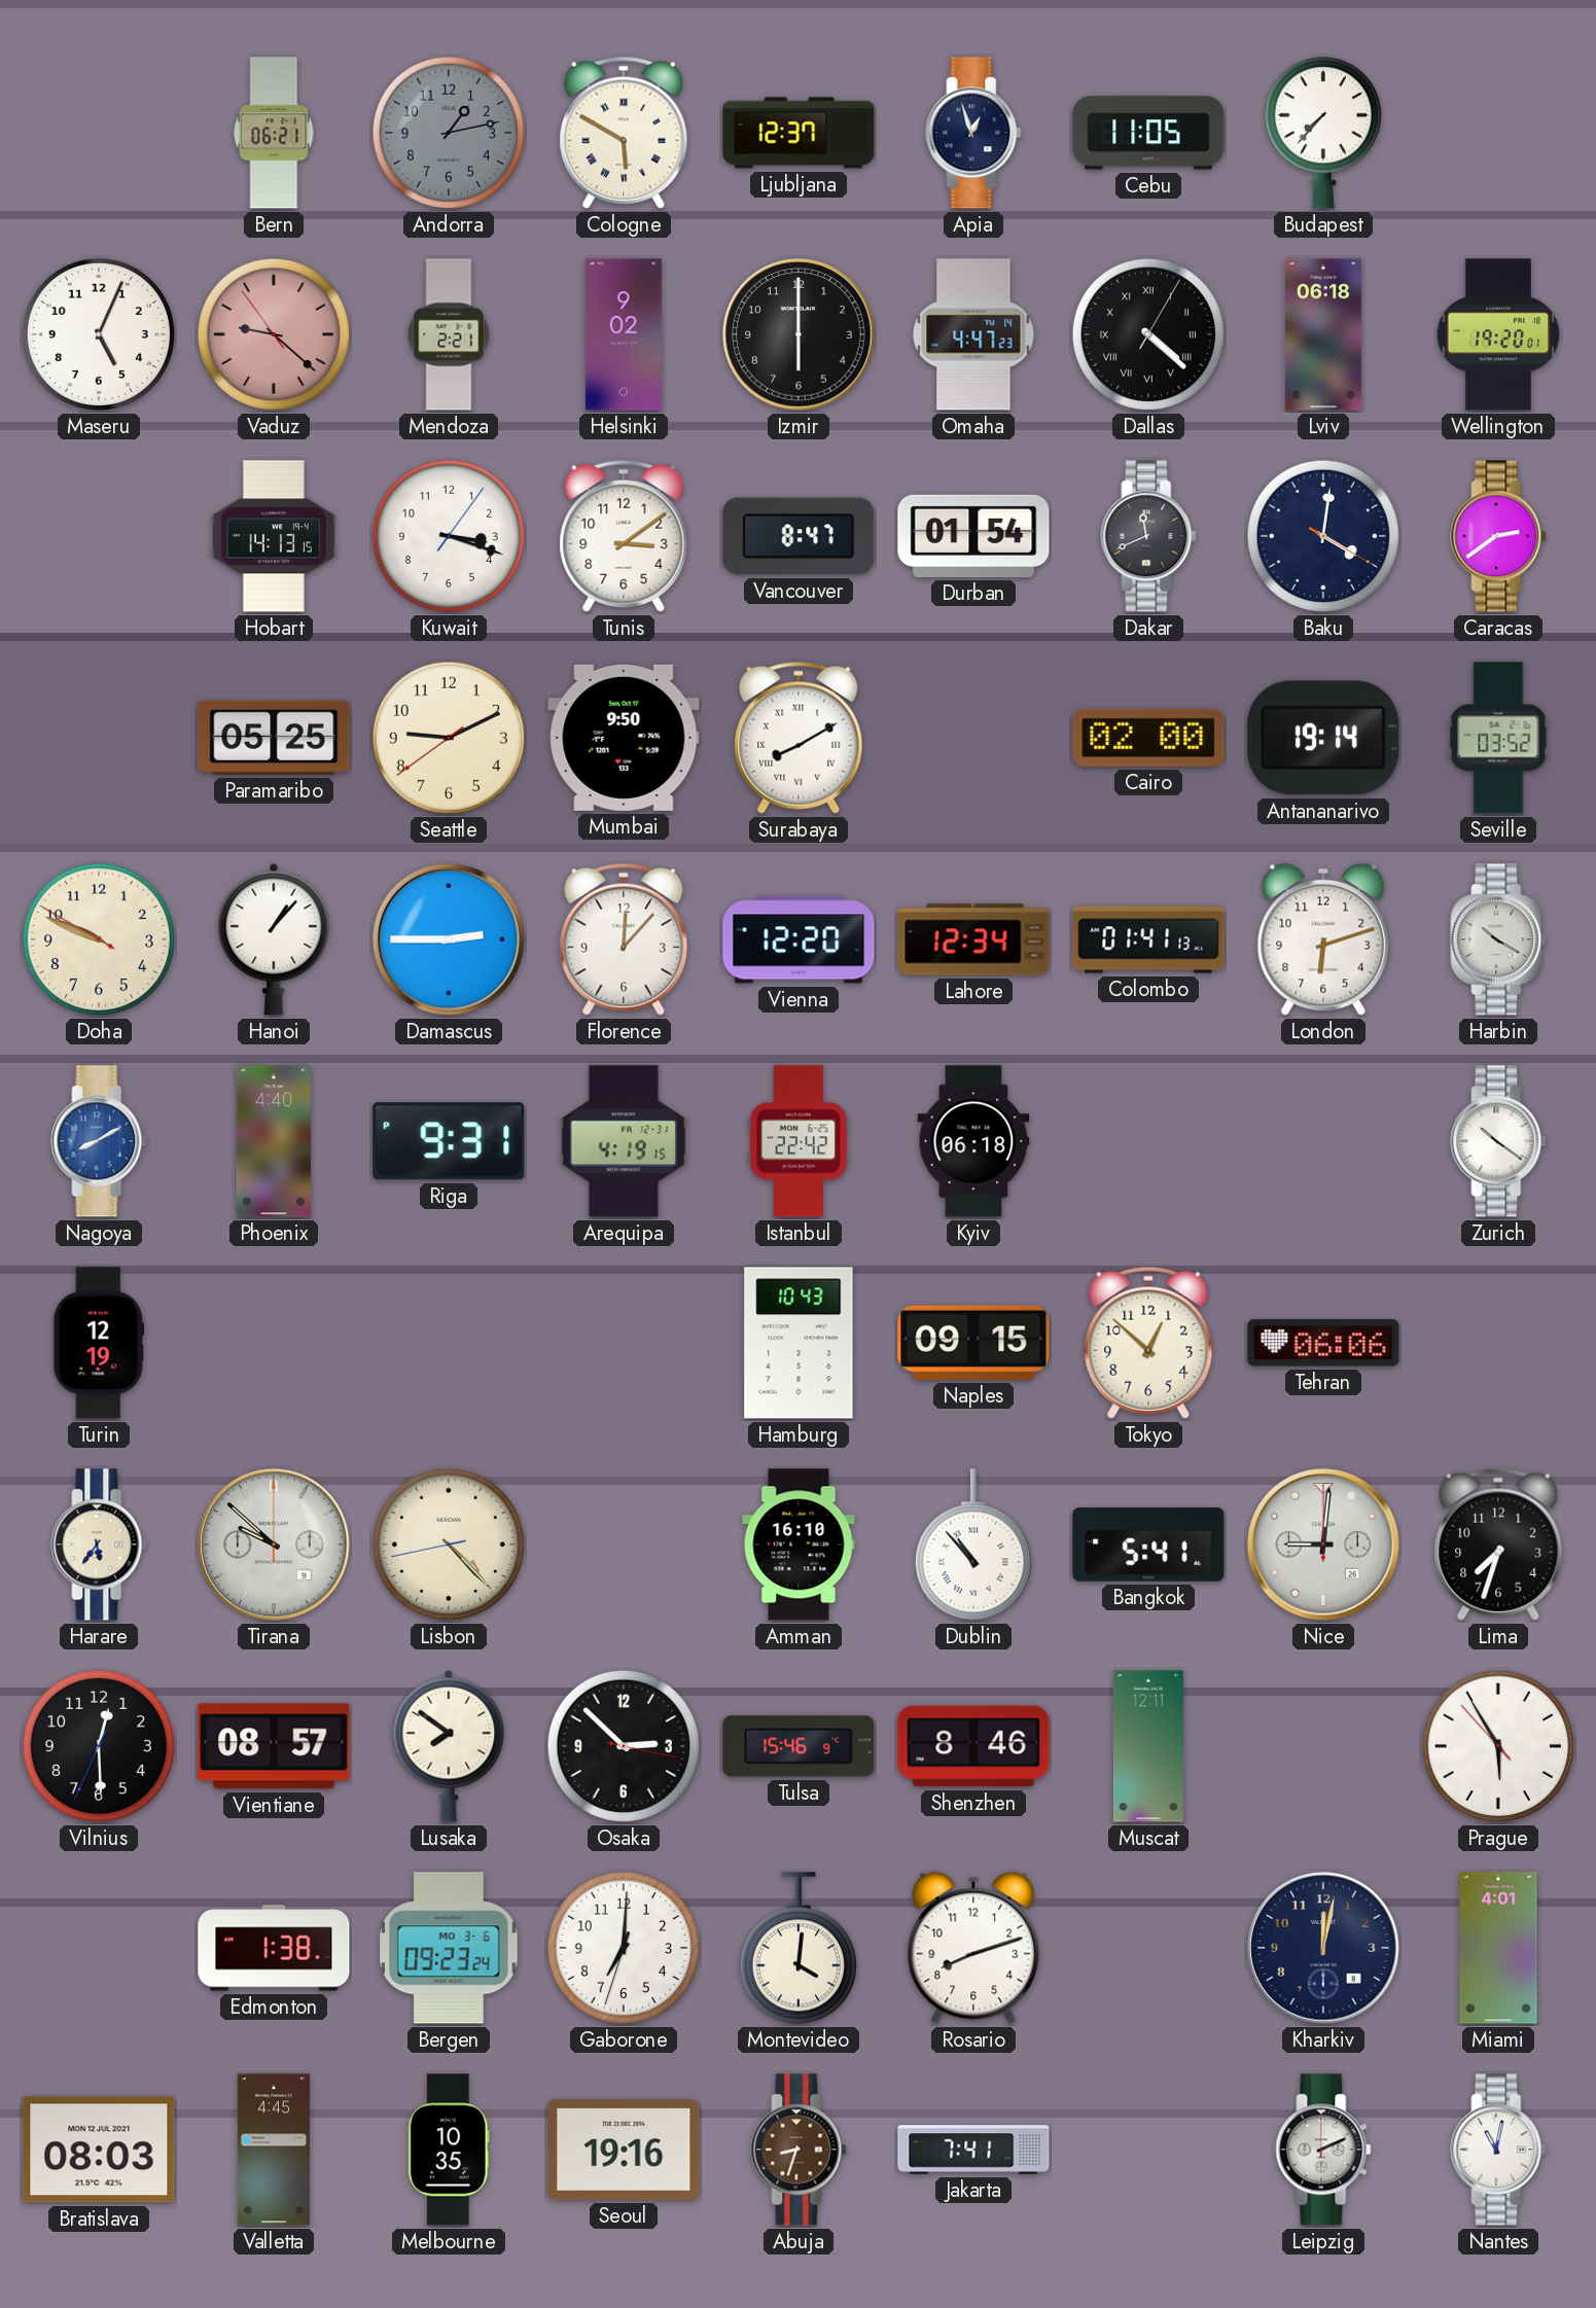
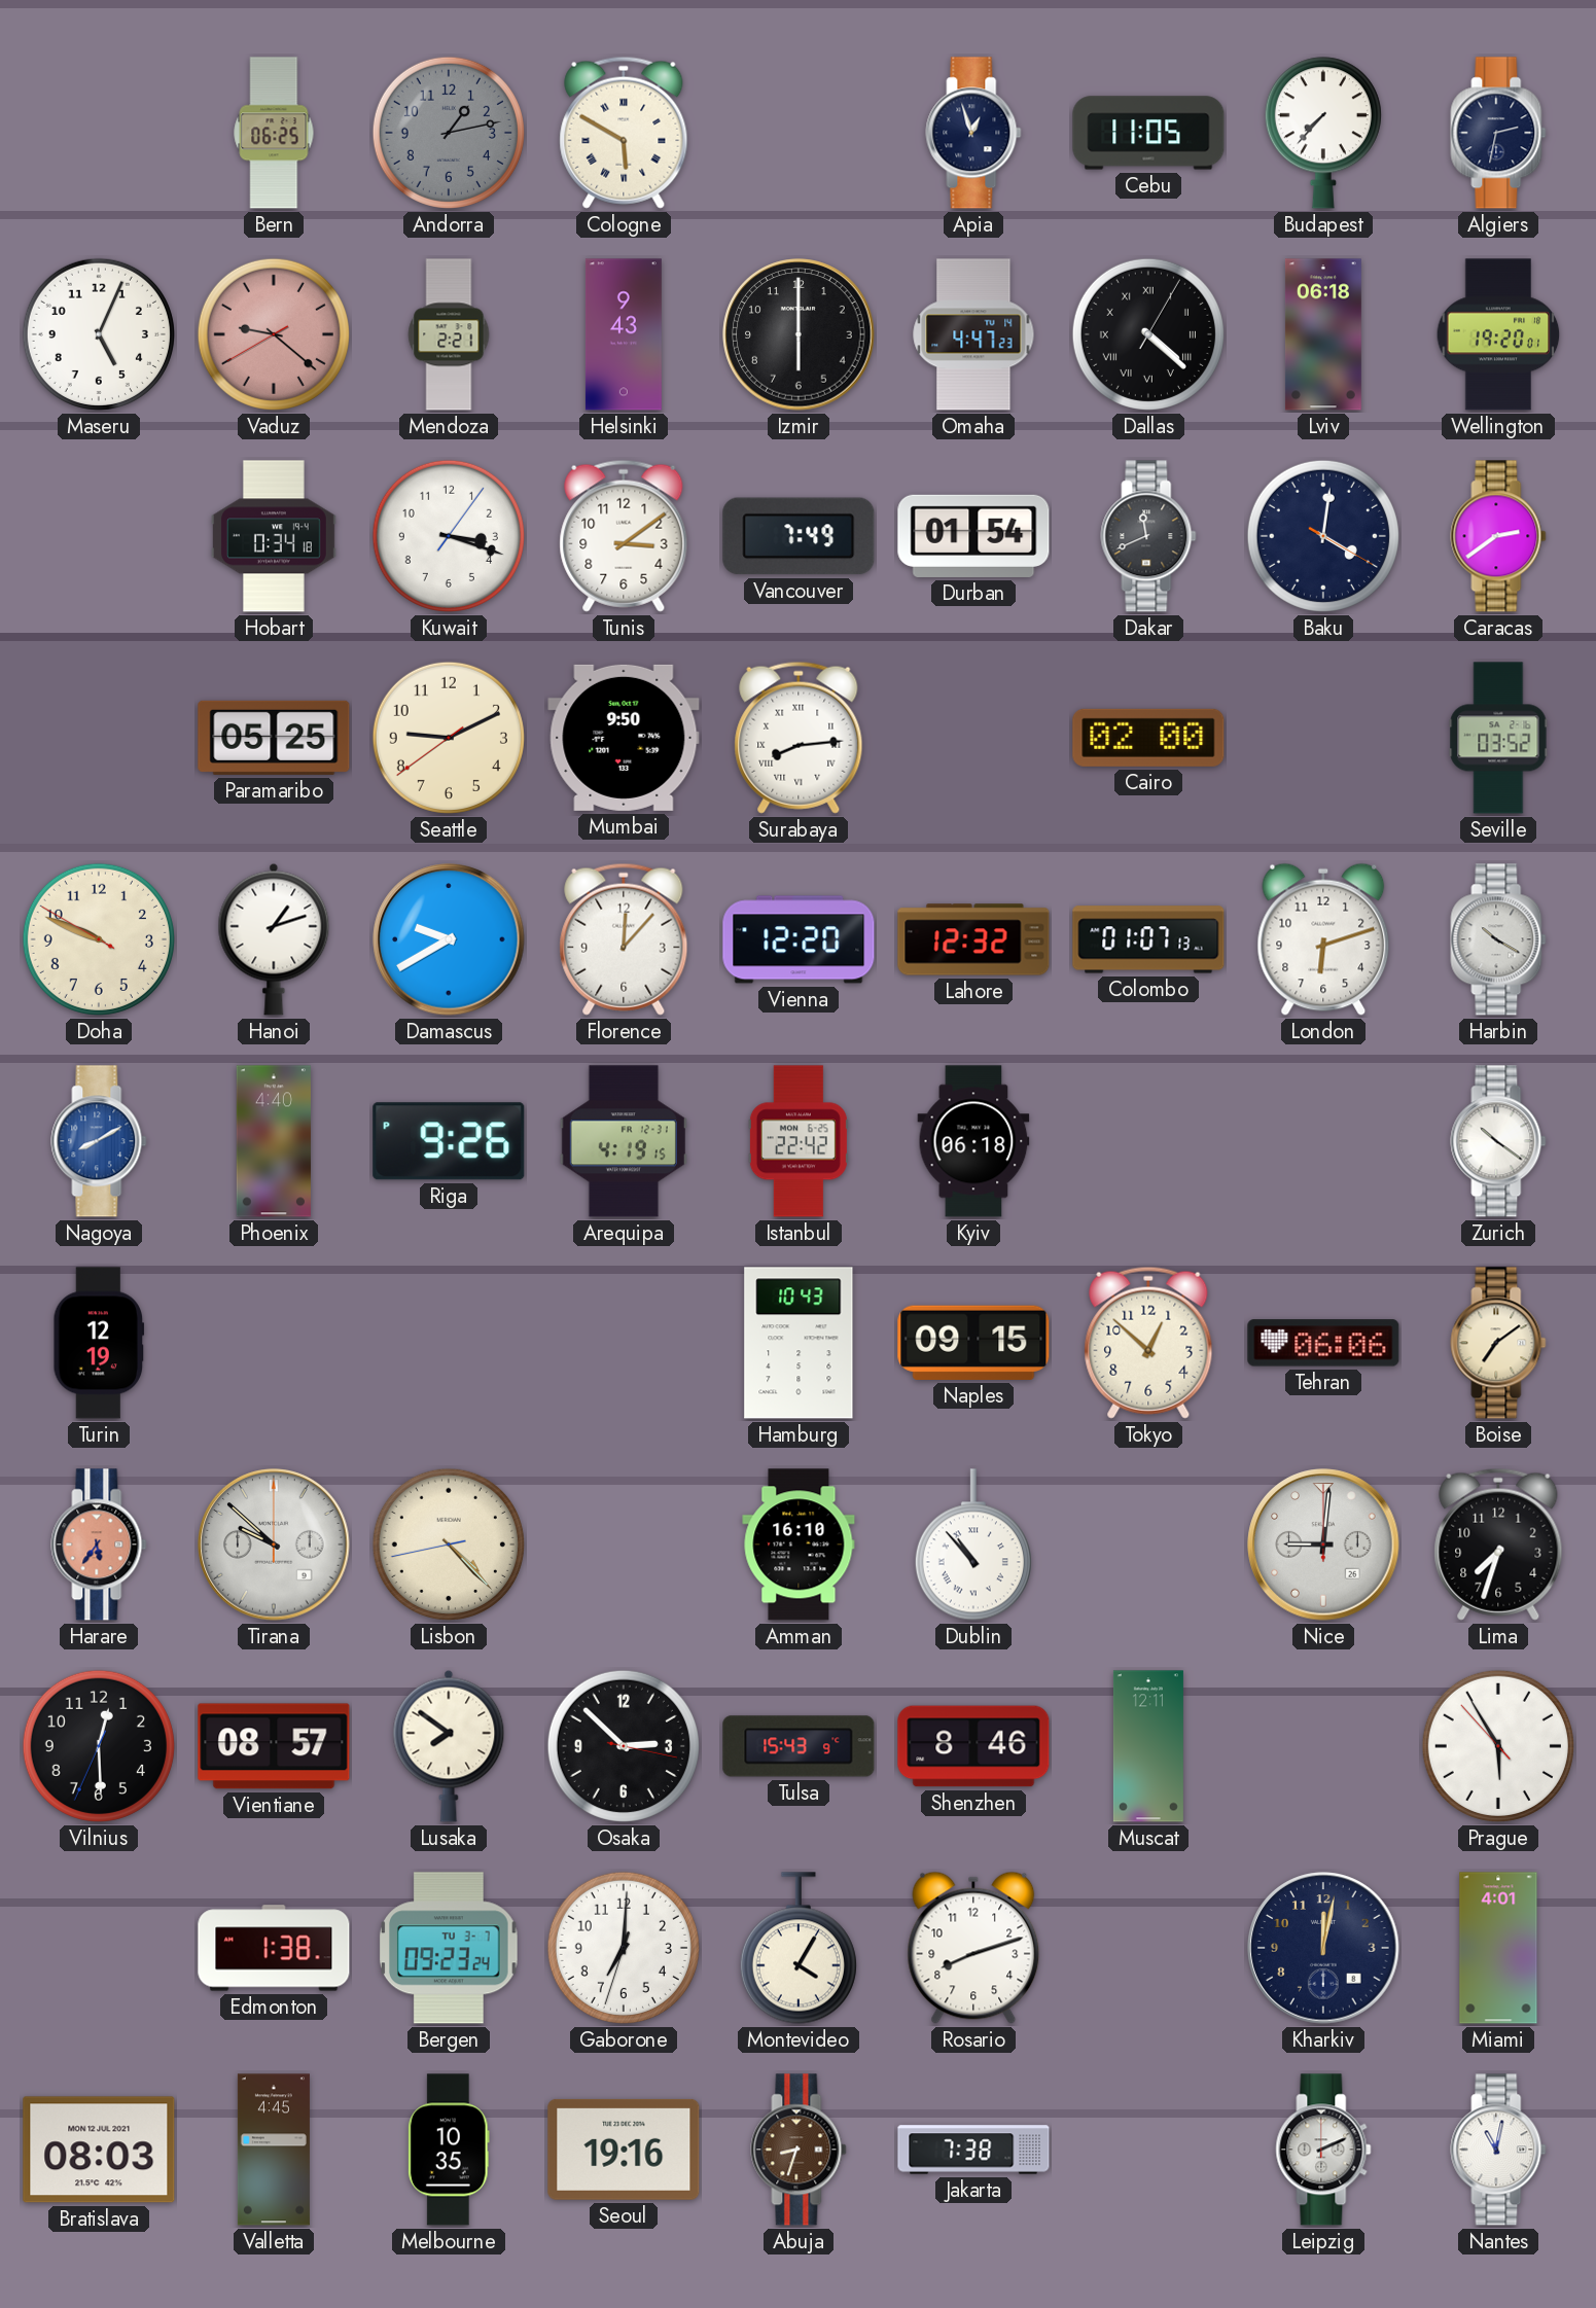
Bern: 06:21 -> 06:25 (274, 133)
Ljubljana: 12:37 -> none (799, 133)
Algiers: none -> 2:32 (1498, 133)
Vaduz: 9:21:54 -> 9:21:40 (274, 334)
Helsinki: 9:02 -> 9:43 (624, 334)
Hobart: 14:13 -> 0:34 (275, 536)
Vancouver: 8:47 -> 7:49 (799, 536)
Surabaya: 8:10 -> 8:14 (799, 738)
Antananarivo: 19:14 -> none (1323, 738)
Hanoi: 1:07 -> 1:12 (274, 939)
Damascus: 2:45 -> 9:40 (449, 939)
Lahore: 12:34 -> 12:32 (973, 939)
Colombo: 01:41 -> 01:07 (1148, 939)
Riga: 9:31 -> 9:26 (449, 1141)
Boise: none -> 7:09 (1498, 1343)
Harare dial: cream -> salmon (99, 1544)
Bangkok: 5:41 -> none (1148, 1544)
Tulsa: 15:46 -> 15:43 (799, 1746)
Bergen date: MO 3-6 -> TU 3-7 (450, 1948)
Montevideo: 4:01 -> 4:05 (799, 1948)
Jakarta: 7:41 -> 7:38 (973, 2150)
